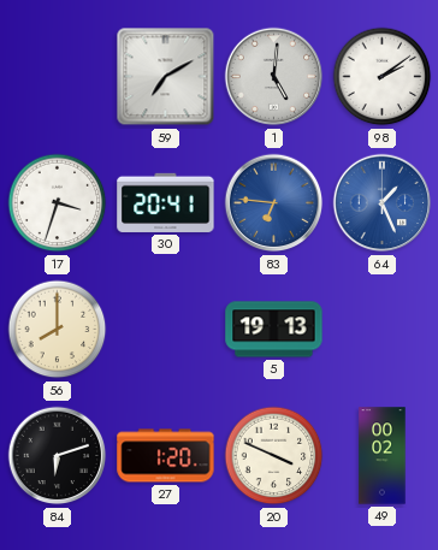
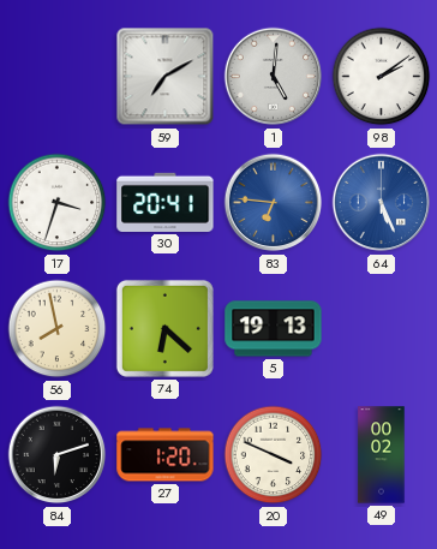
64: 1:26 -> 5:26 (382, 203)
56: 8:00 -> 7:58 (58, 329)
74: none -> 6:22 (164, 328)
